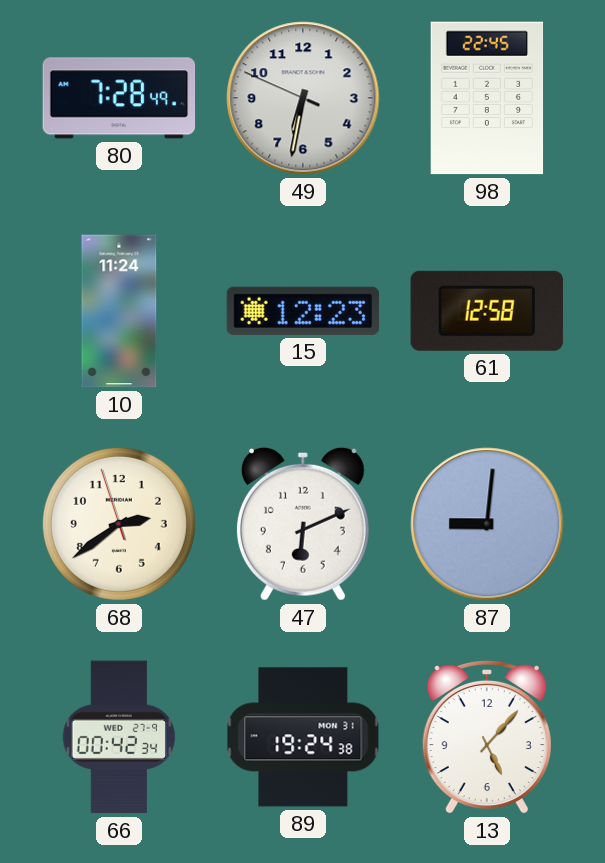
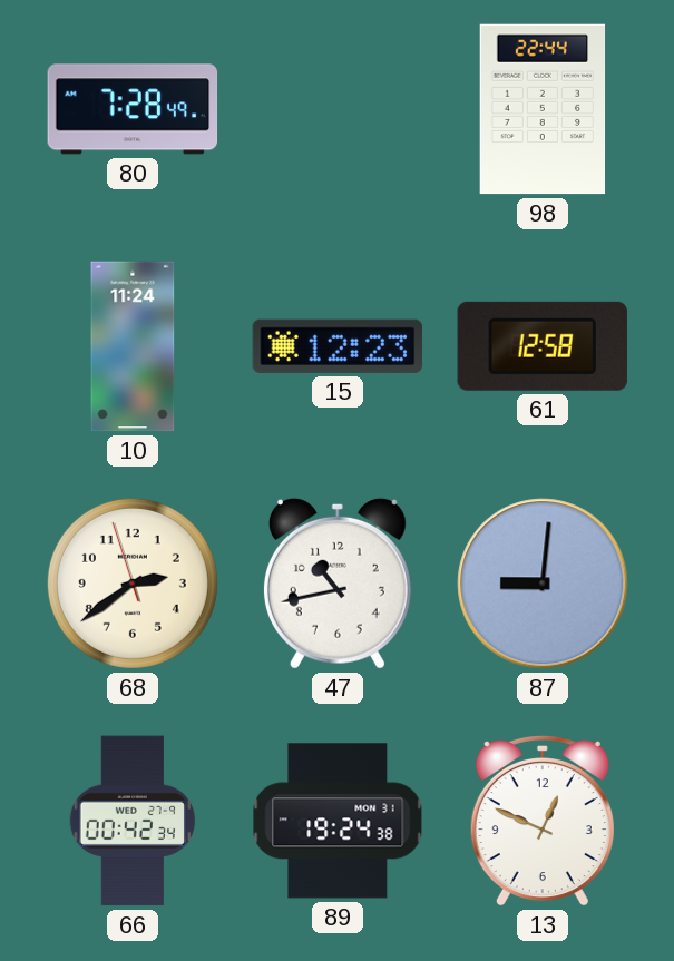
49: 6:31 -> none (303, 98)
98: 22:45 -> 22:44 (543, 109)
47: 6:11 -> 10:43 (338, 584)
13: 5:07 -> 12:49 (543, 821)
